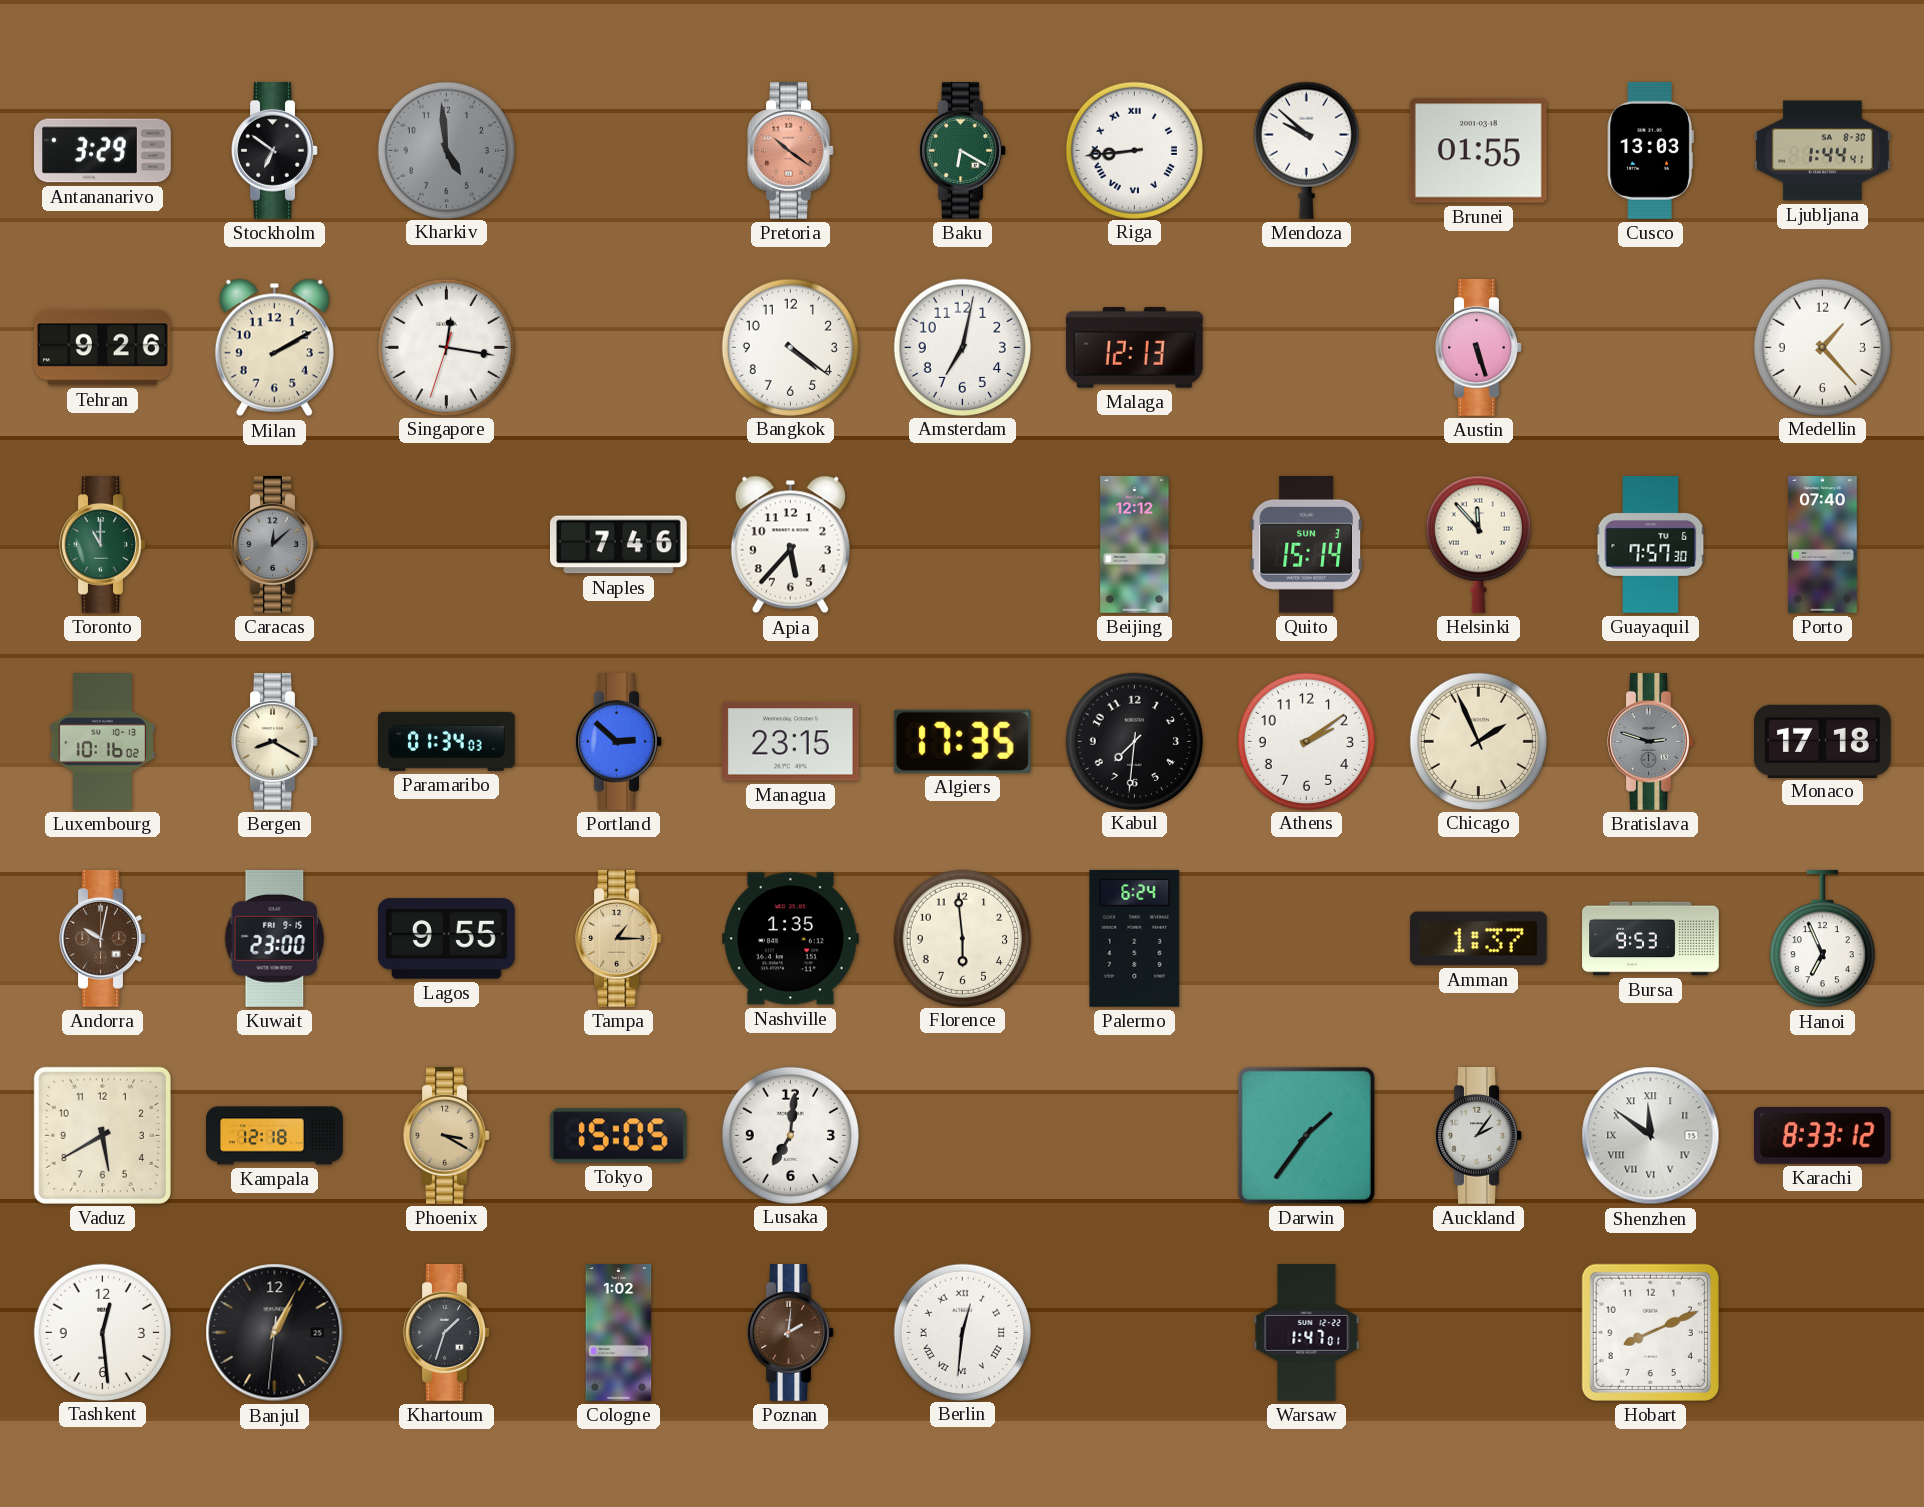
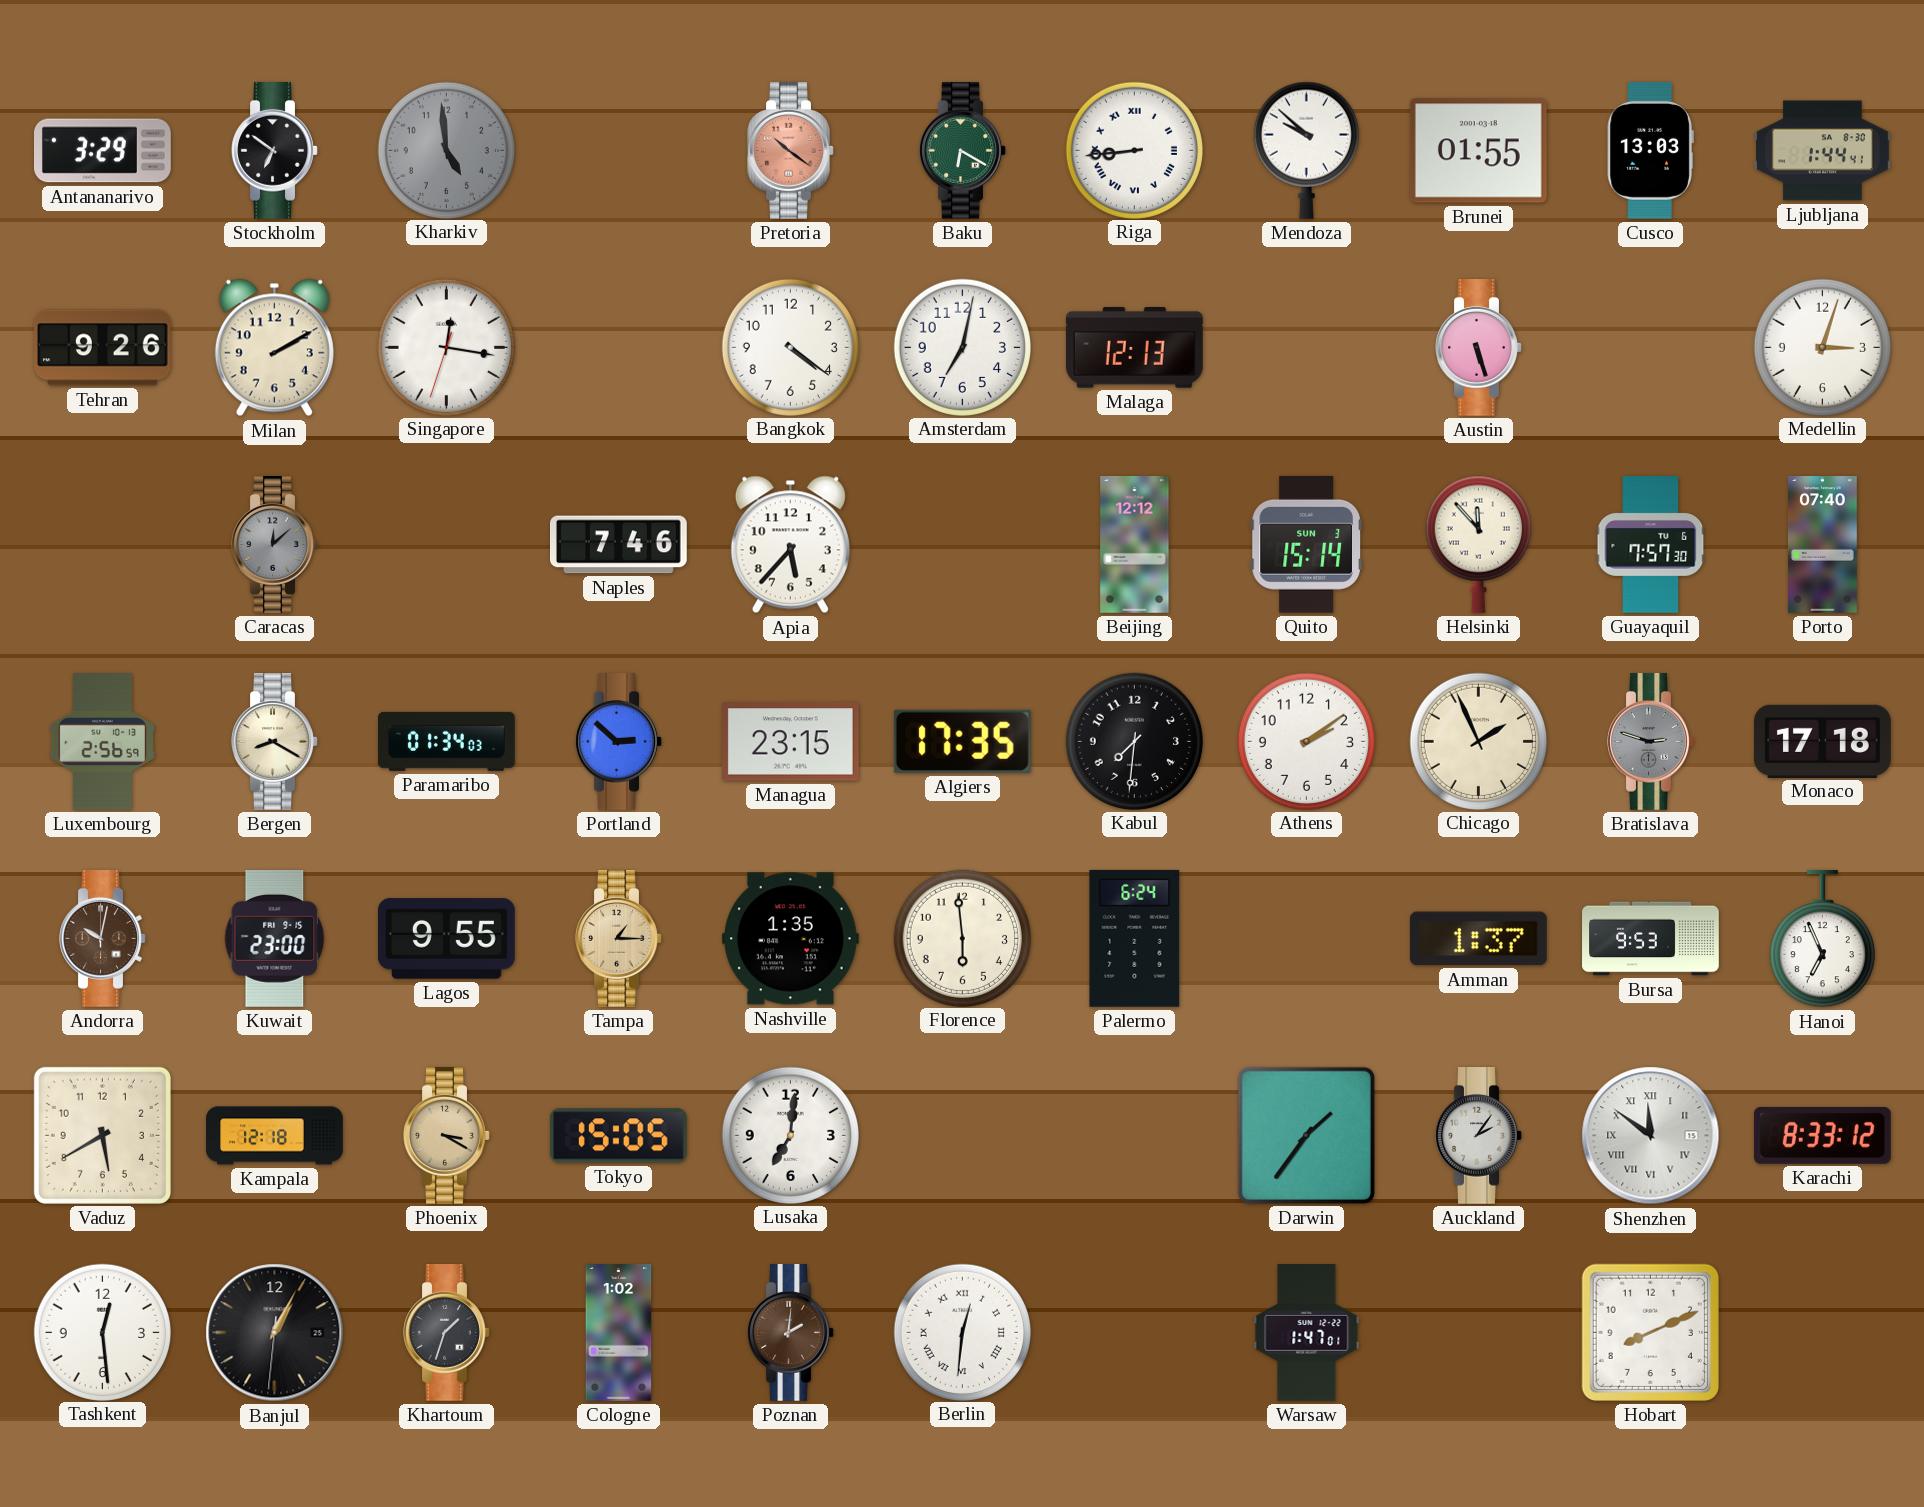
Medellin: 1:23 -> 3:03 (1822, 347)
Toronto: 11:00 -> none (103, 545)
Luxembourg: 10:16 -> 2:56 (102, 742)
